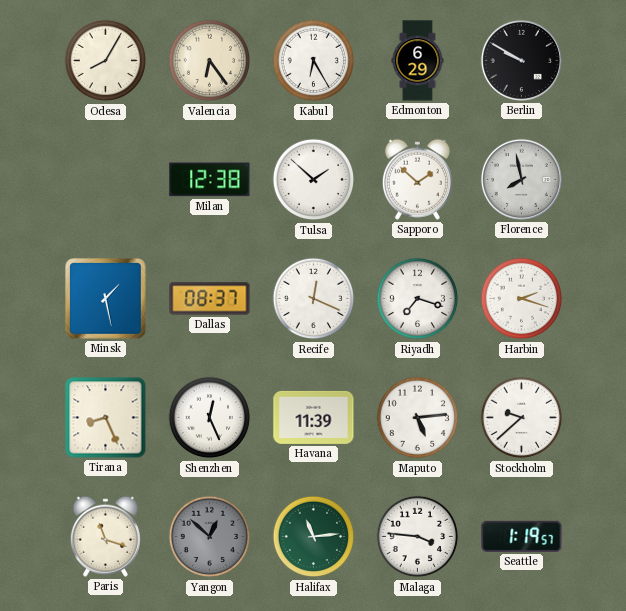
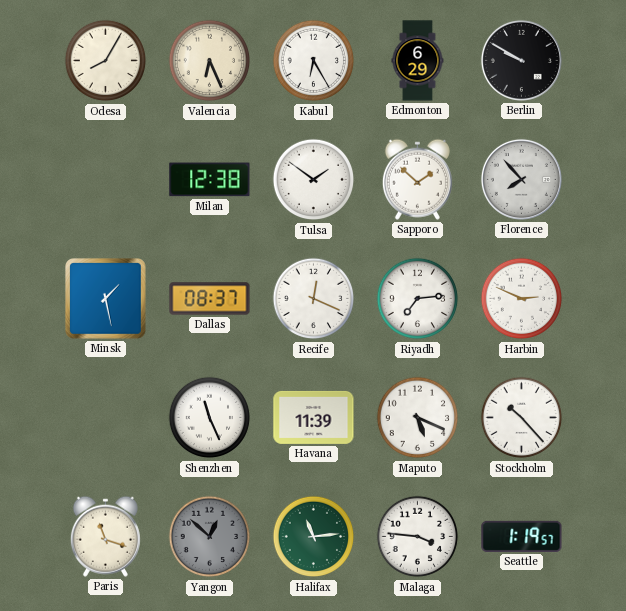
Valencia: 6:24 -> 6:26 (210, 61)
Tulsa: 1:52 -> 1:51 (314, 180)
Florence: 7:58 -> 7:53 (521, 179)
Riyadh: 7:18 -> 7:14 (418, 299)
Harbin: 2:18 -> 2:49 (522, 299)
Tirana: 8:26 -> none (106, 418)
Shenzhen: 12:26 -> 11:26 (210, 418)
Maputo: 5:14 -> 5:19 (418, 418)
Stockholm: 9:38 -> 10:23 (522, 418)
